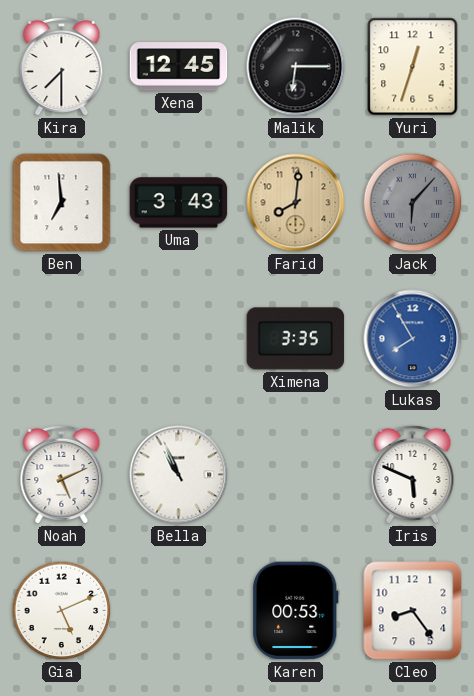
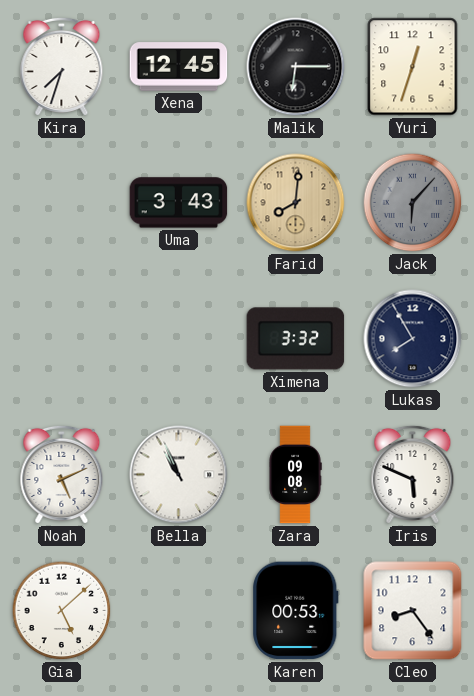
Kira: 7:30 -> 7:33 (62, 66)
Ben: 6:59 -> none (62, 203)
Ximena: 3:35 -> 3:32 (296, 339)
Lukas dial: blue -> navy (413, 339)
Zara: none -> 09:08 (295, 475)
Gia: 5:11 -> 5:08 (62, 611)
